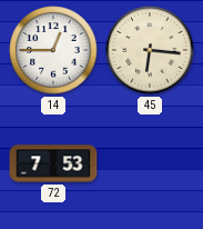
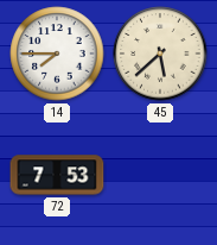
14: 12:45 -> 7:45 (57, 54)
45: 6:16 -> 5:38 (160, 54)
